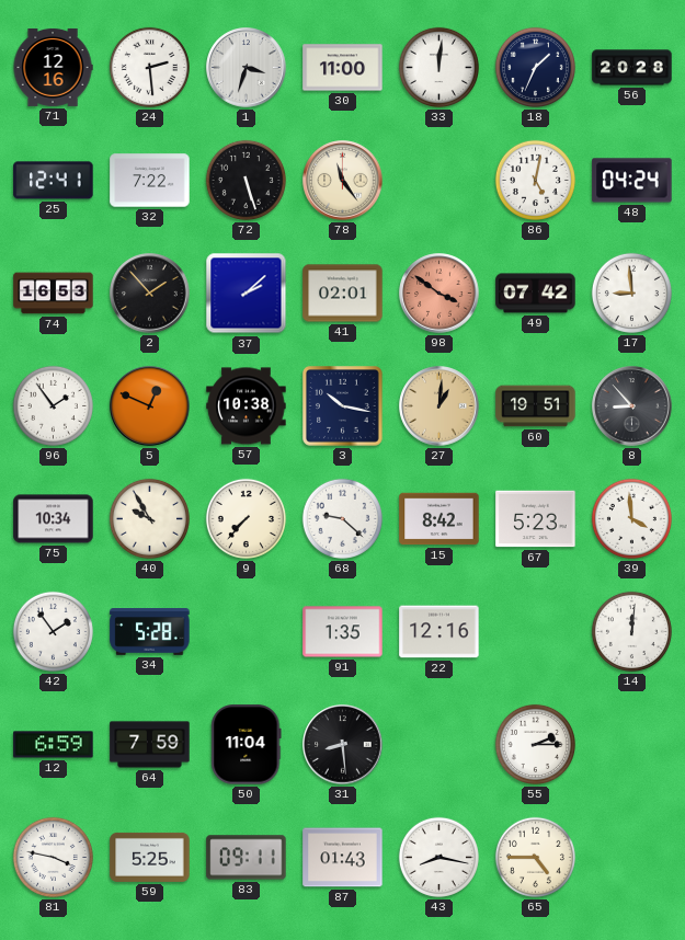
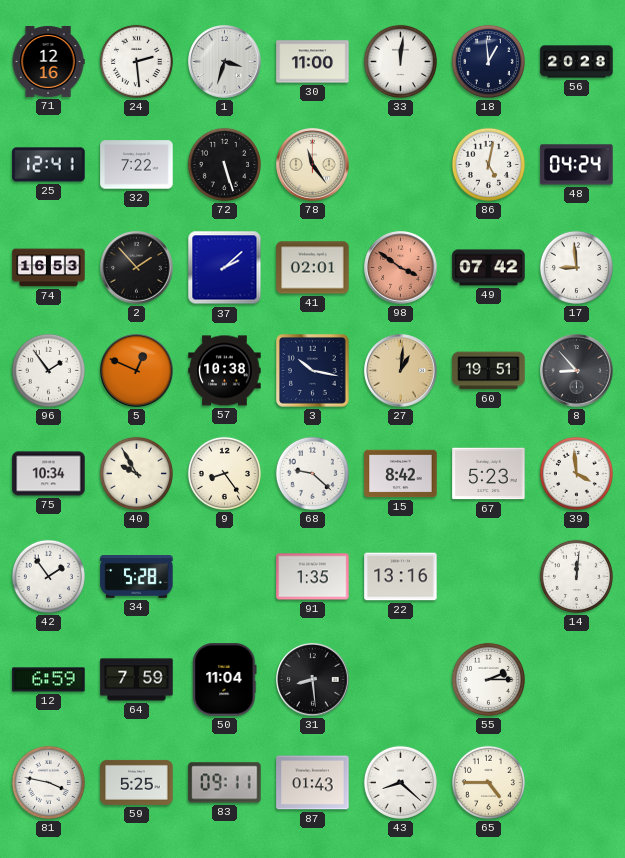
18: 1:34 -> 12:59 (488, 61)
9: 7:37 -> 8:24 (224, 473)
22: 12:16 -> 13:16 (401, 577)
43: 8:17 -> 8:22 (400, 782)
